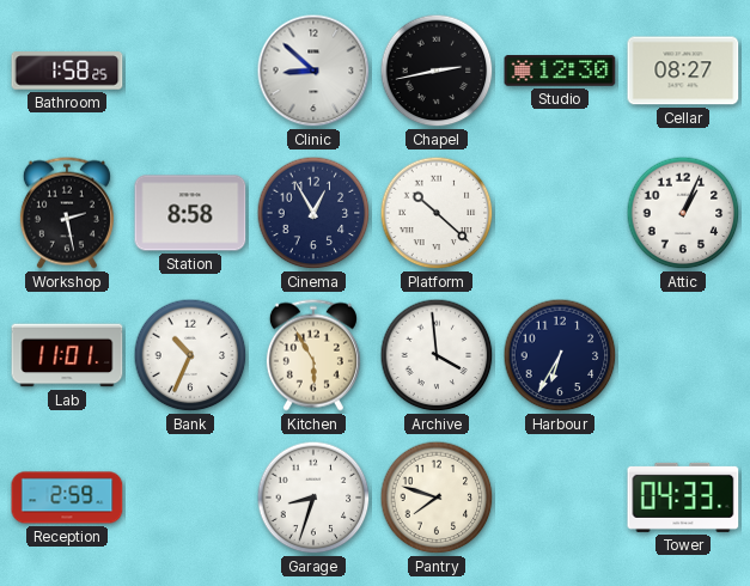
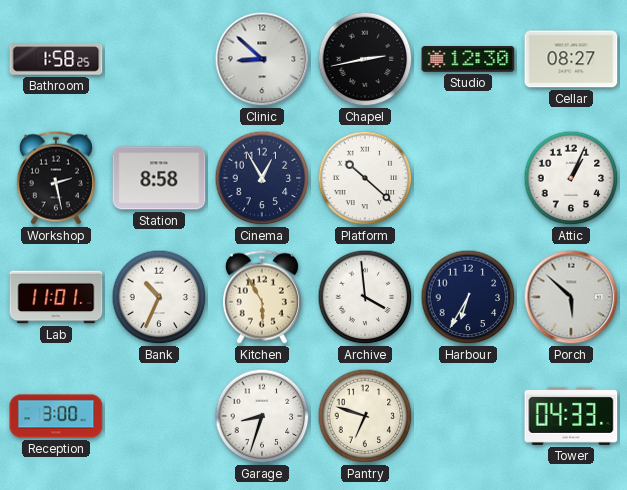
Porch: none -> 5:52 (571, 297)
Reception: 2:59 -> 3:00 (56, 416)
Pantry: 7:48 -> 6:48 (365, 416)
